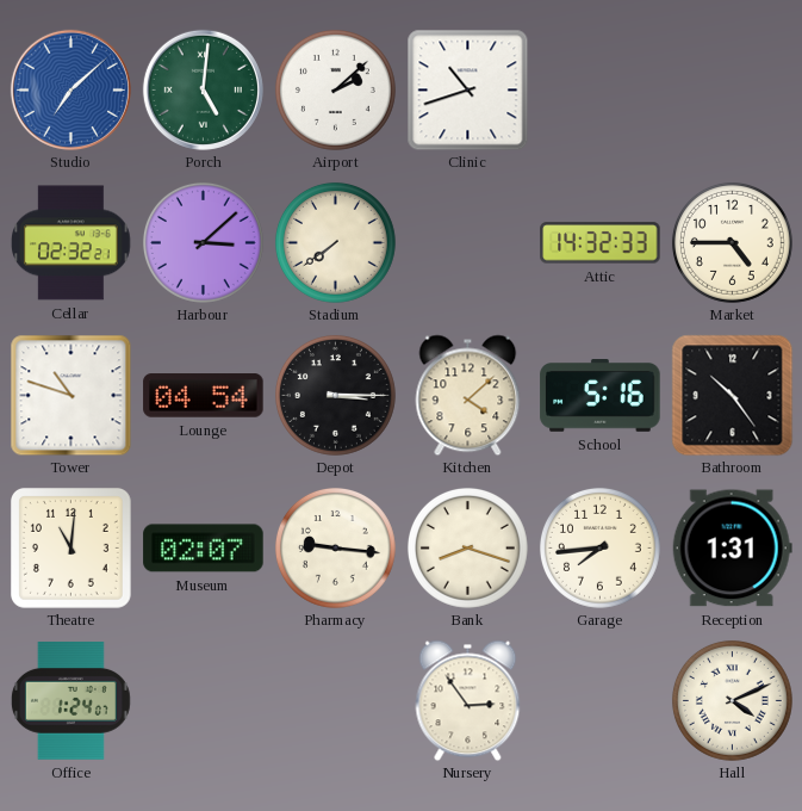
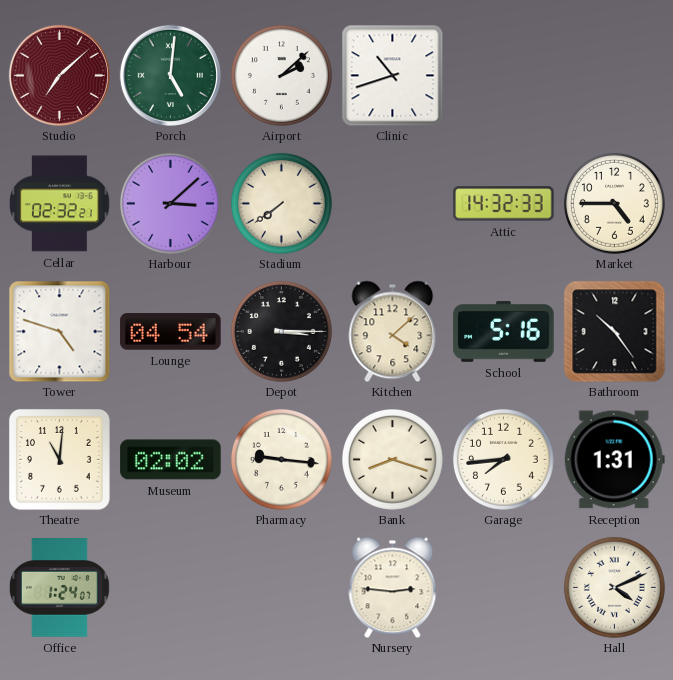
Studio dial: blue -> burgundy (59, 75)
Tower: 10:48 -> 4:48 (59, 331)
Museum: 02:07 -> 02:02 (171, 460)
Nursery: 2:54 -> 2:46 (393, 587)
